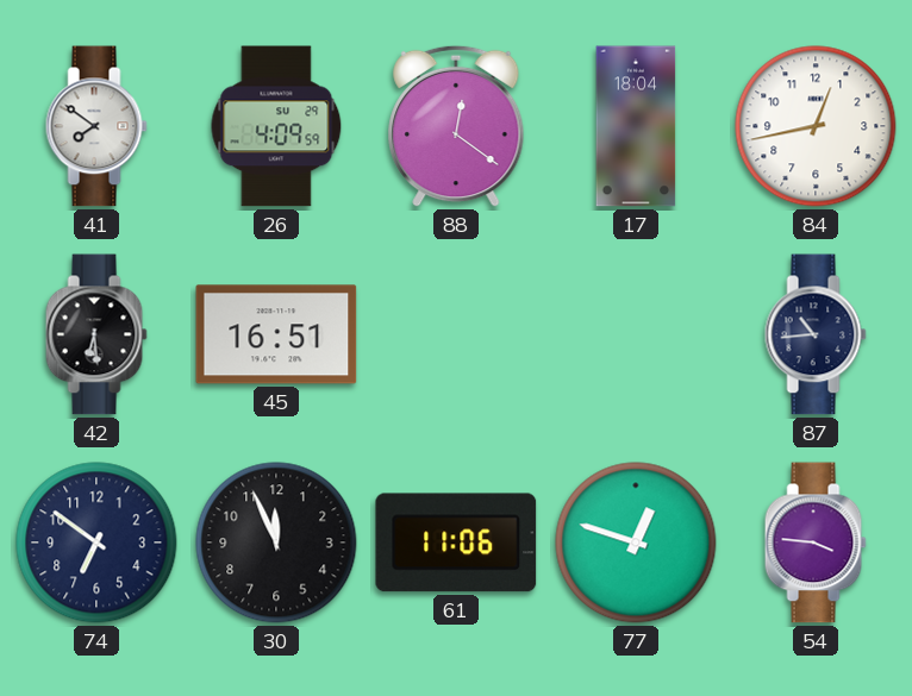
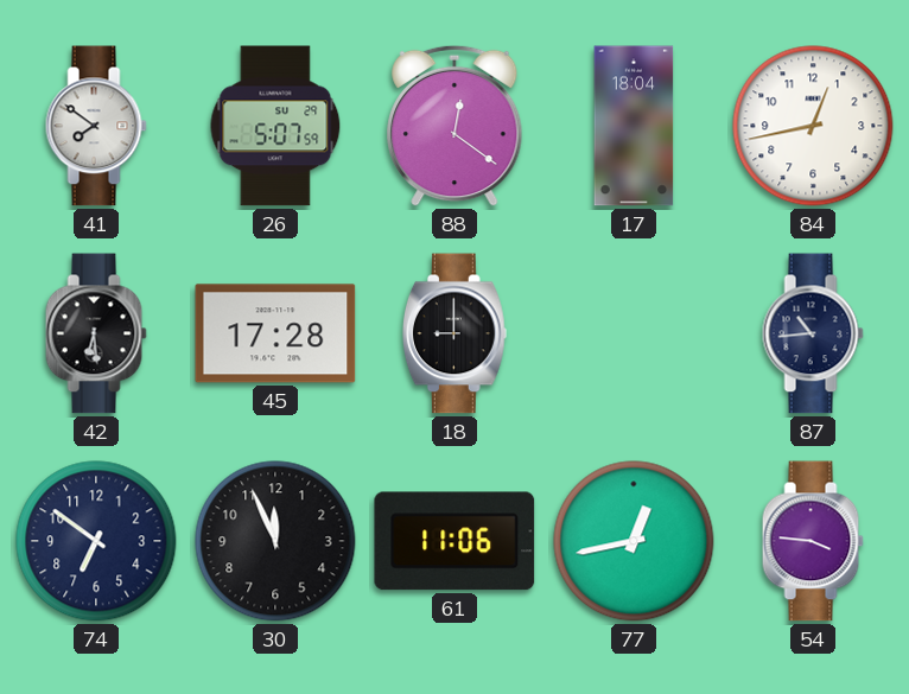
26: 4:09 -> 5:07 (275, 126)
45: 16:51 -> 17:28 (275, 333)
18: none -> 9:00 (454, 333)
77: 12:48 -> 12:43 (634, 541)
